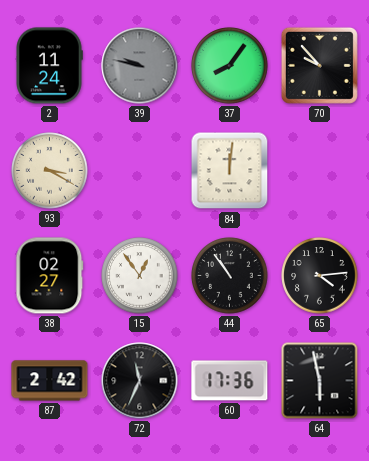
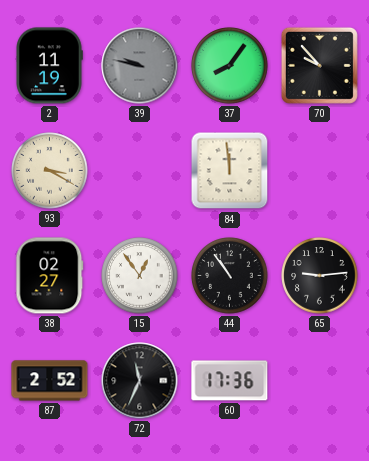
2: 11:24 -> 11:19 (49, 66)
84: 12:01 -> 11:59 (230, 171)
65: 4:14 -> 9:14 (320, 276)
87: 2:42 -> 2:52 (50, 381)
64: 5:58 -> none (320, 381)
